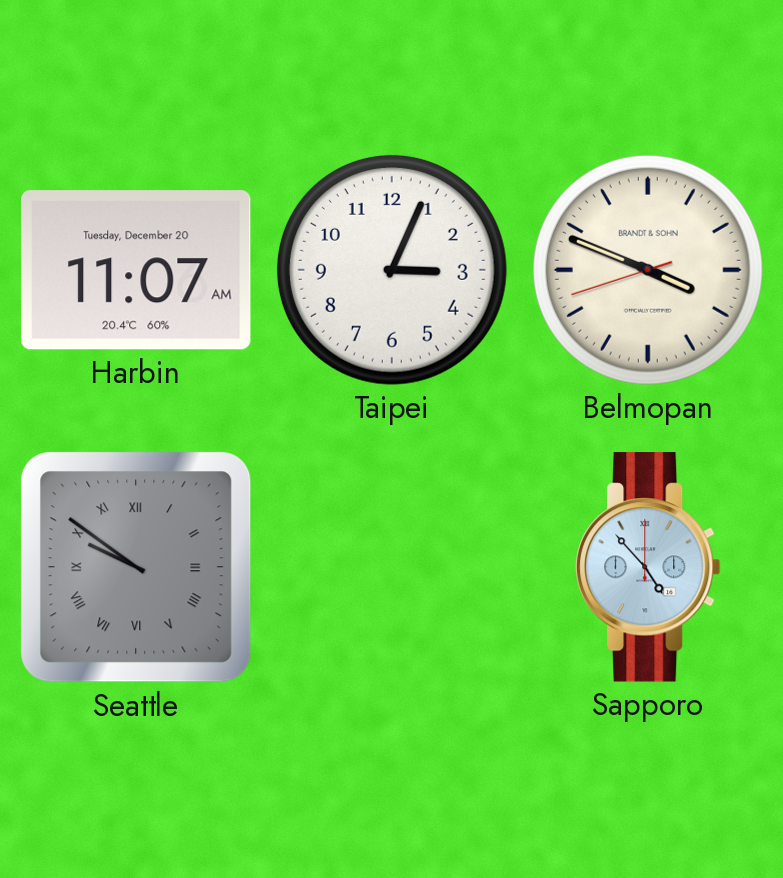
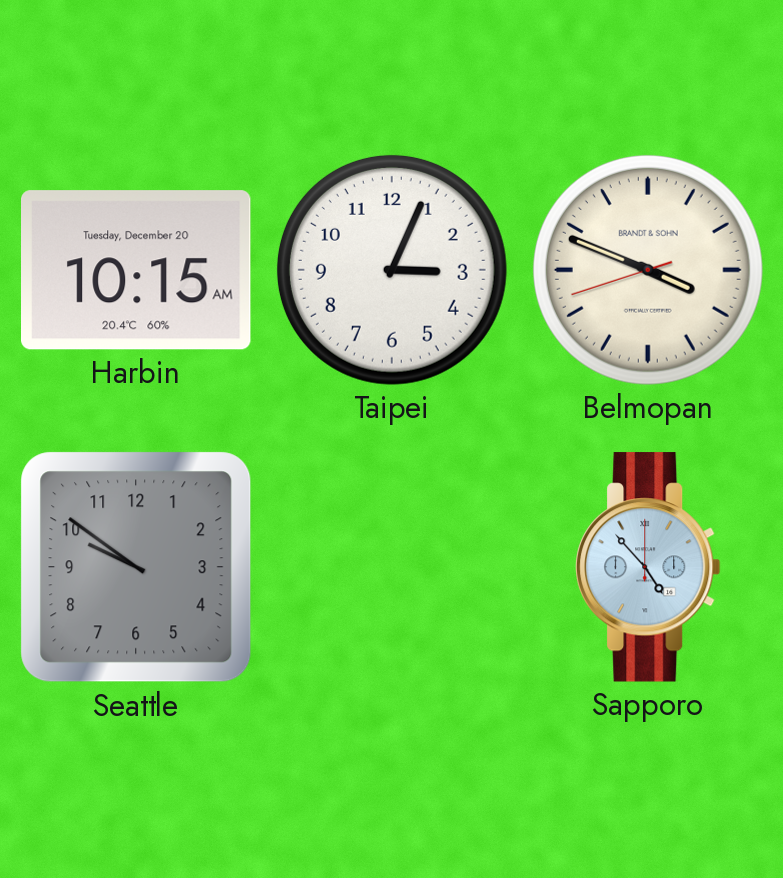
Harbin: 11:07 -> 10:15 (137, 270)
Seattle numerals: Roman -> Arabic (136, 567)
